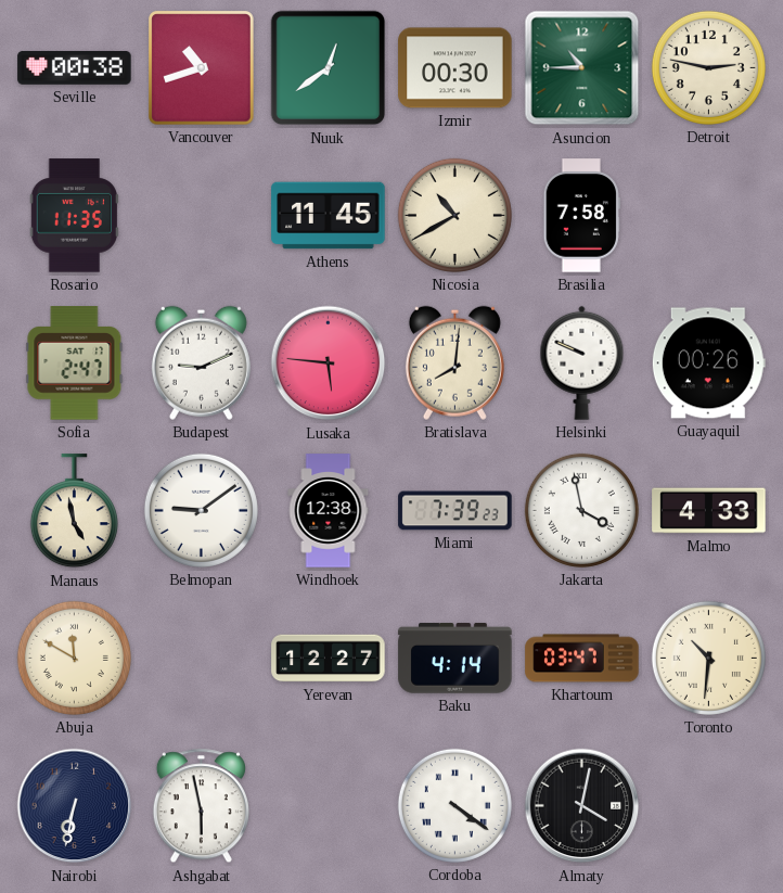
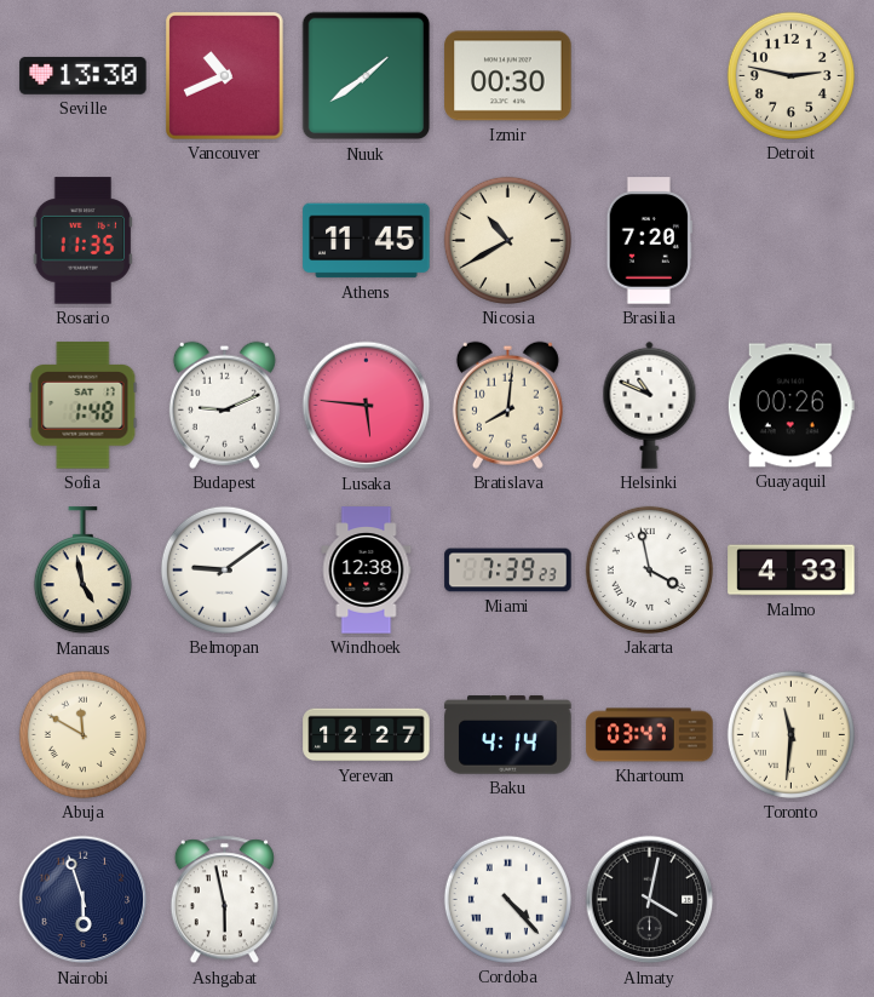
Seville: 00:38 -> 13:30 (84, 75)
Vancouver: 10:42 -> 10:41 (225, 76)
Nuuk: 12:39 -> 1:39 (367, 76)
Asuncion: 10:45 -> none (582, 68)
Brasilia: 7:58 -> 7:20 (649, 241)
Sofia: 2:47 -> 1:48 (84, 406)
Helsinki: 9:49 -> 10:49 (650, 405)
Toronto: 10:31 -> 11:31 (790, 734)
Nairobi: 6:32 -> 5:57 (84, 900)
Cordoba: 4:21 -> 4:23 (507, 899)
